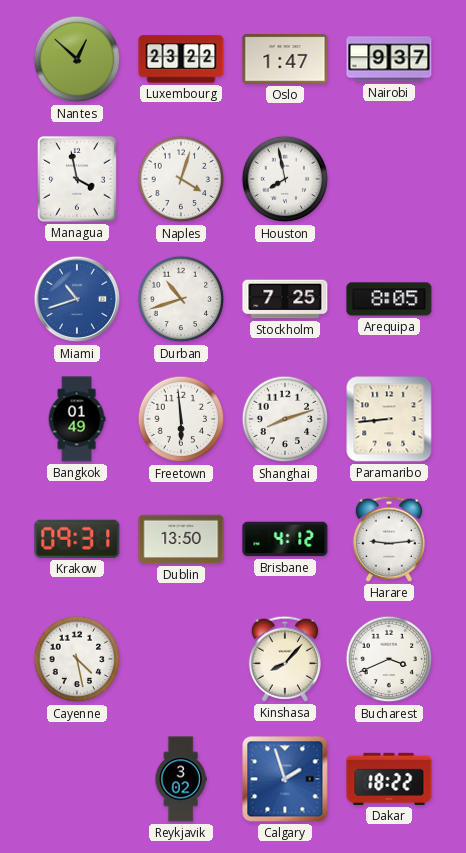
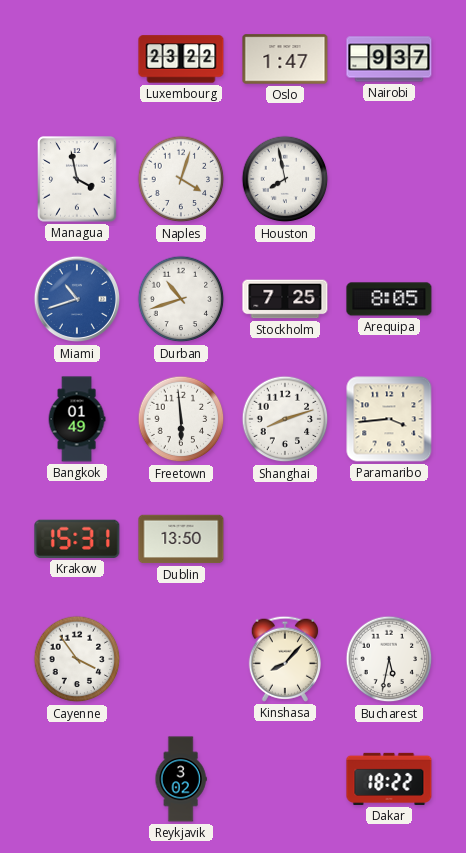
Nantes: 12:52 -> none (77, 59)
Paramaribo: 8:44 -> 3:44 (389, 419)
Krakow: 09:31 -> 15:31 (77, 539)
Brisbane: 4:12 -> none (285, 539)
Harare: 9:14 -> none (388, 539)
Cayenne: 4:28 -> 3:54 (77, 659)
Bucharest: 3:41 -> 5:32 (389, 659)
Calgary: 1:57 -> none (285, 779)
